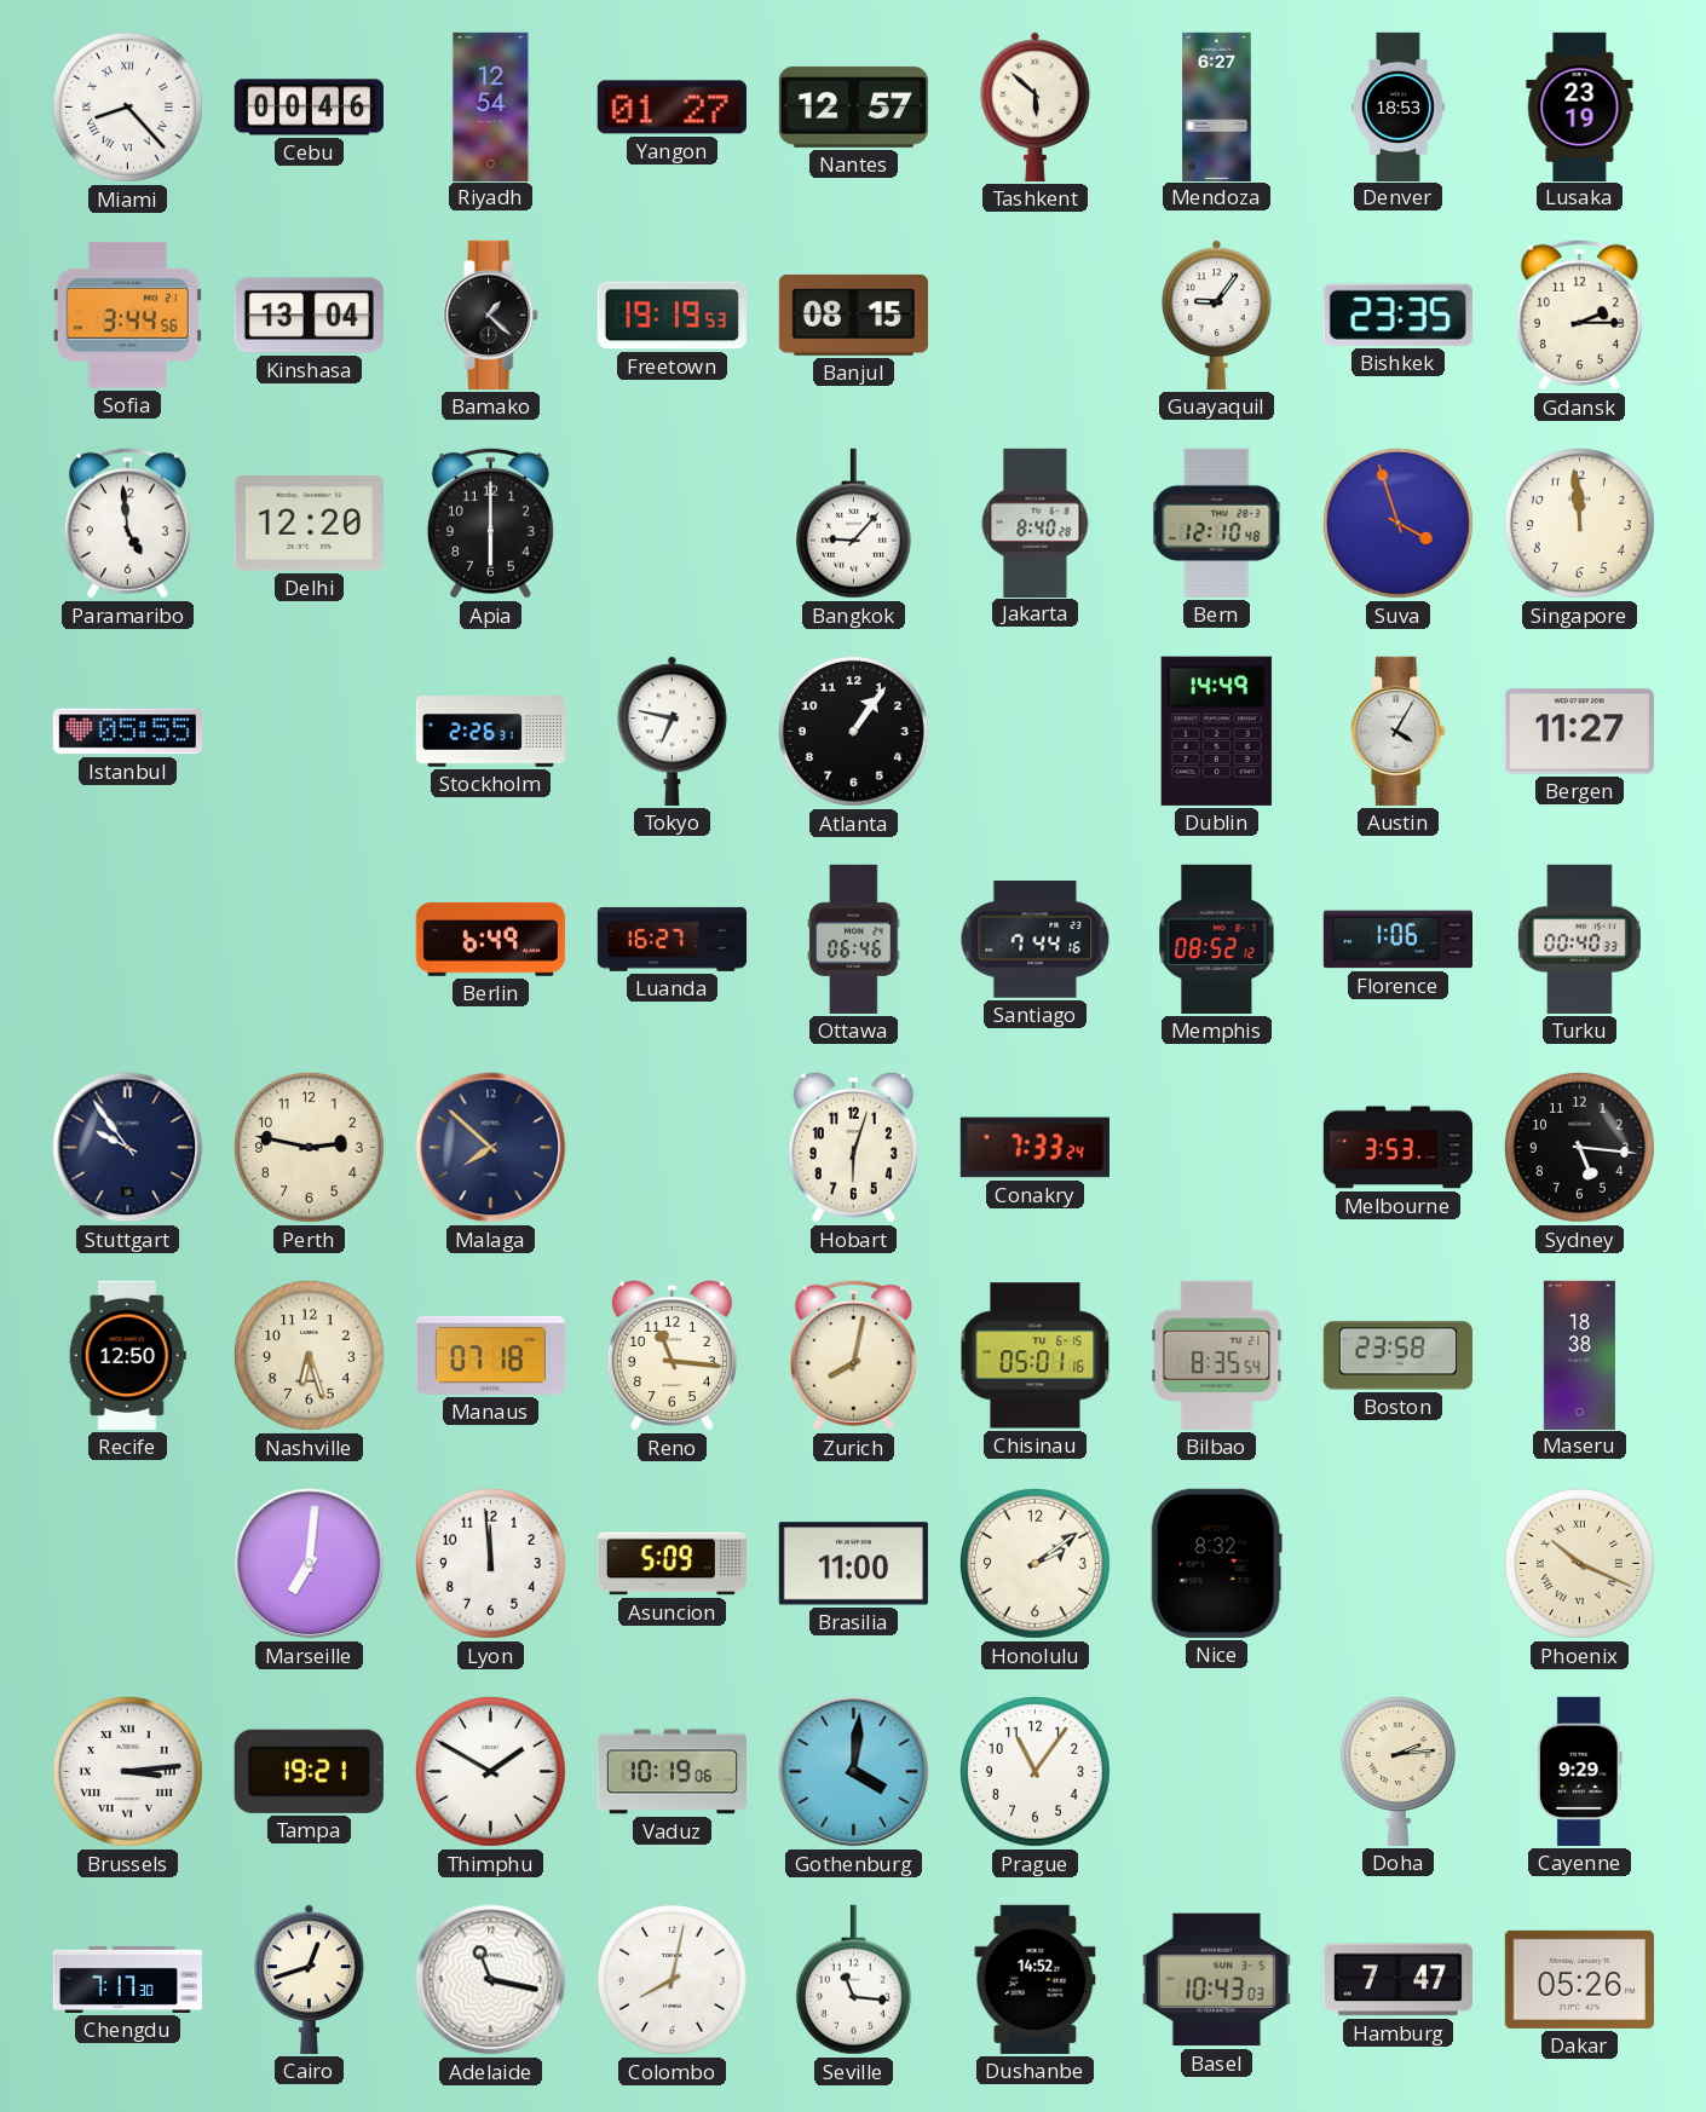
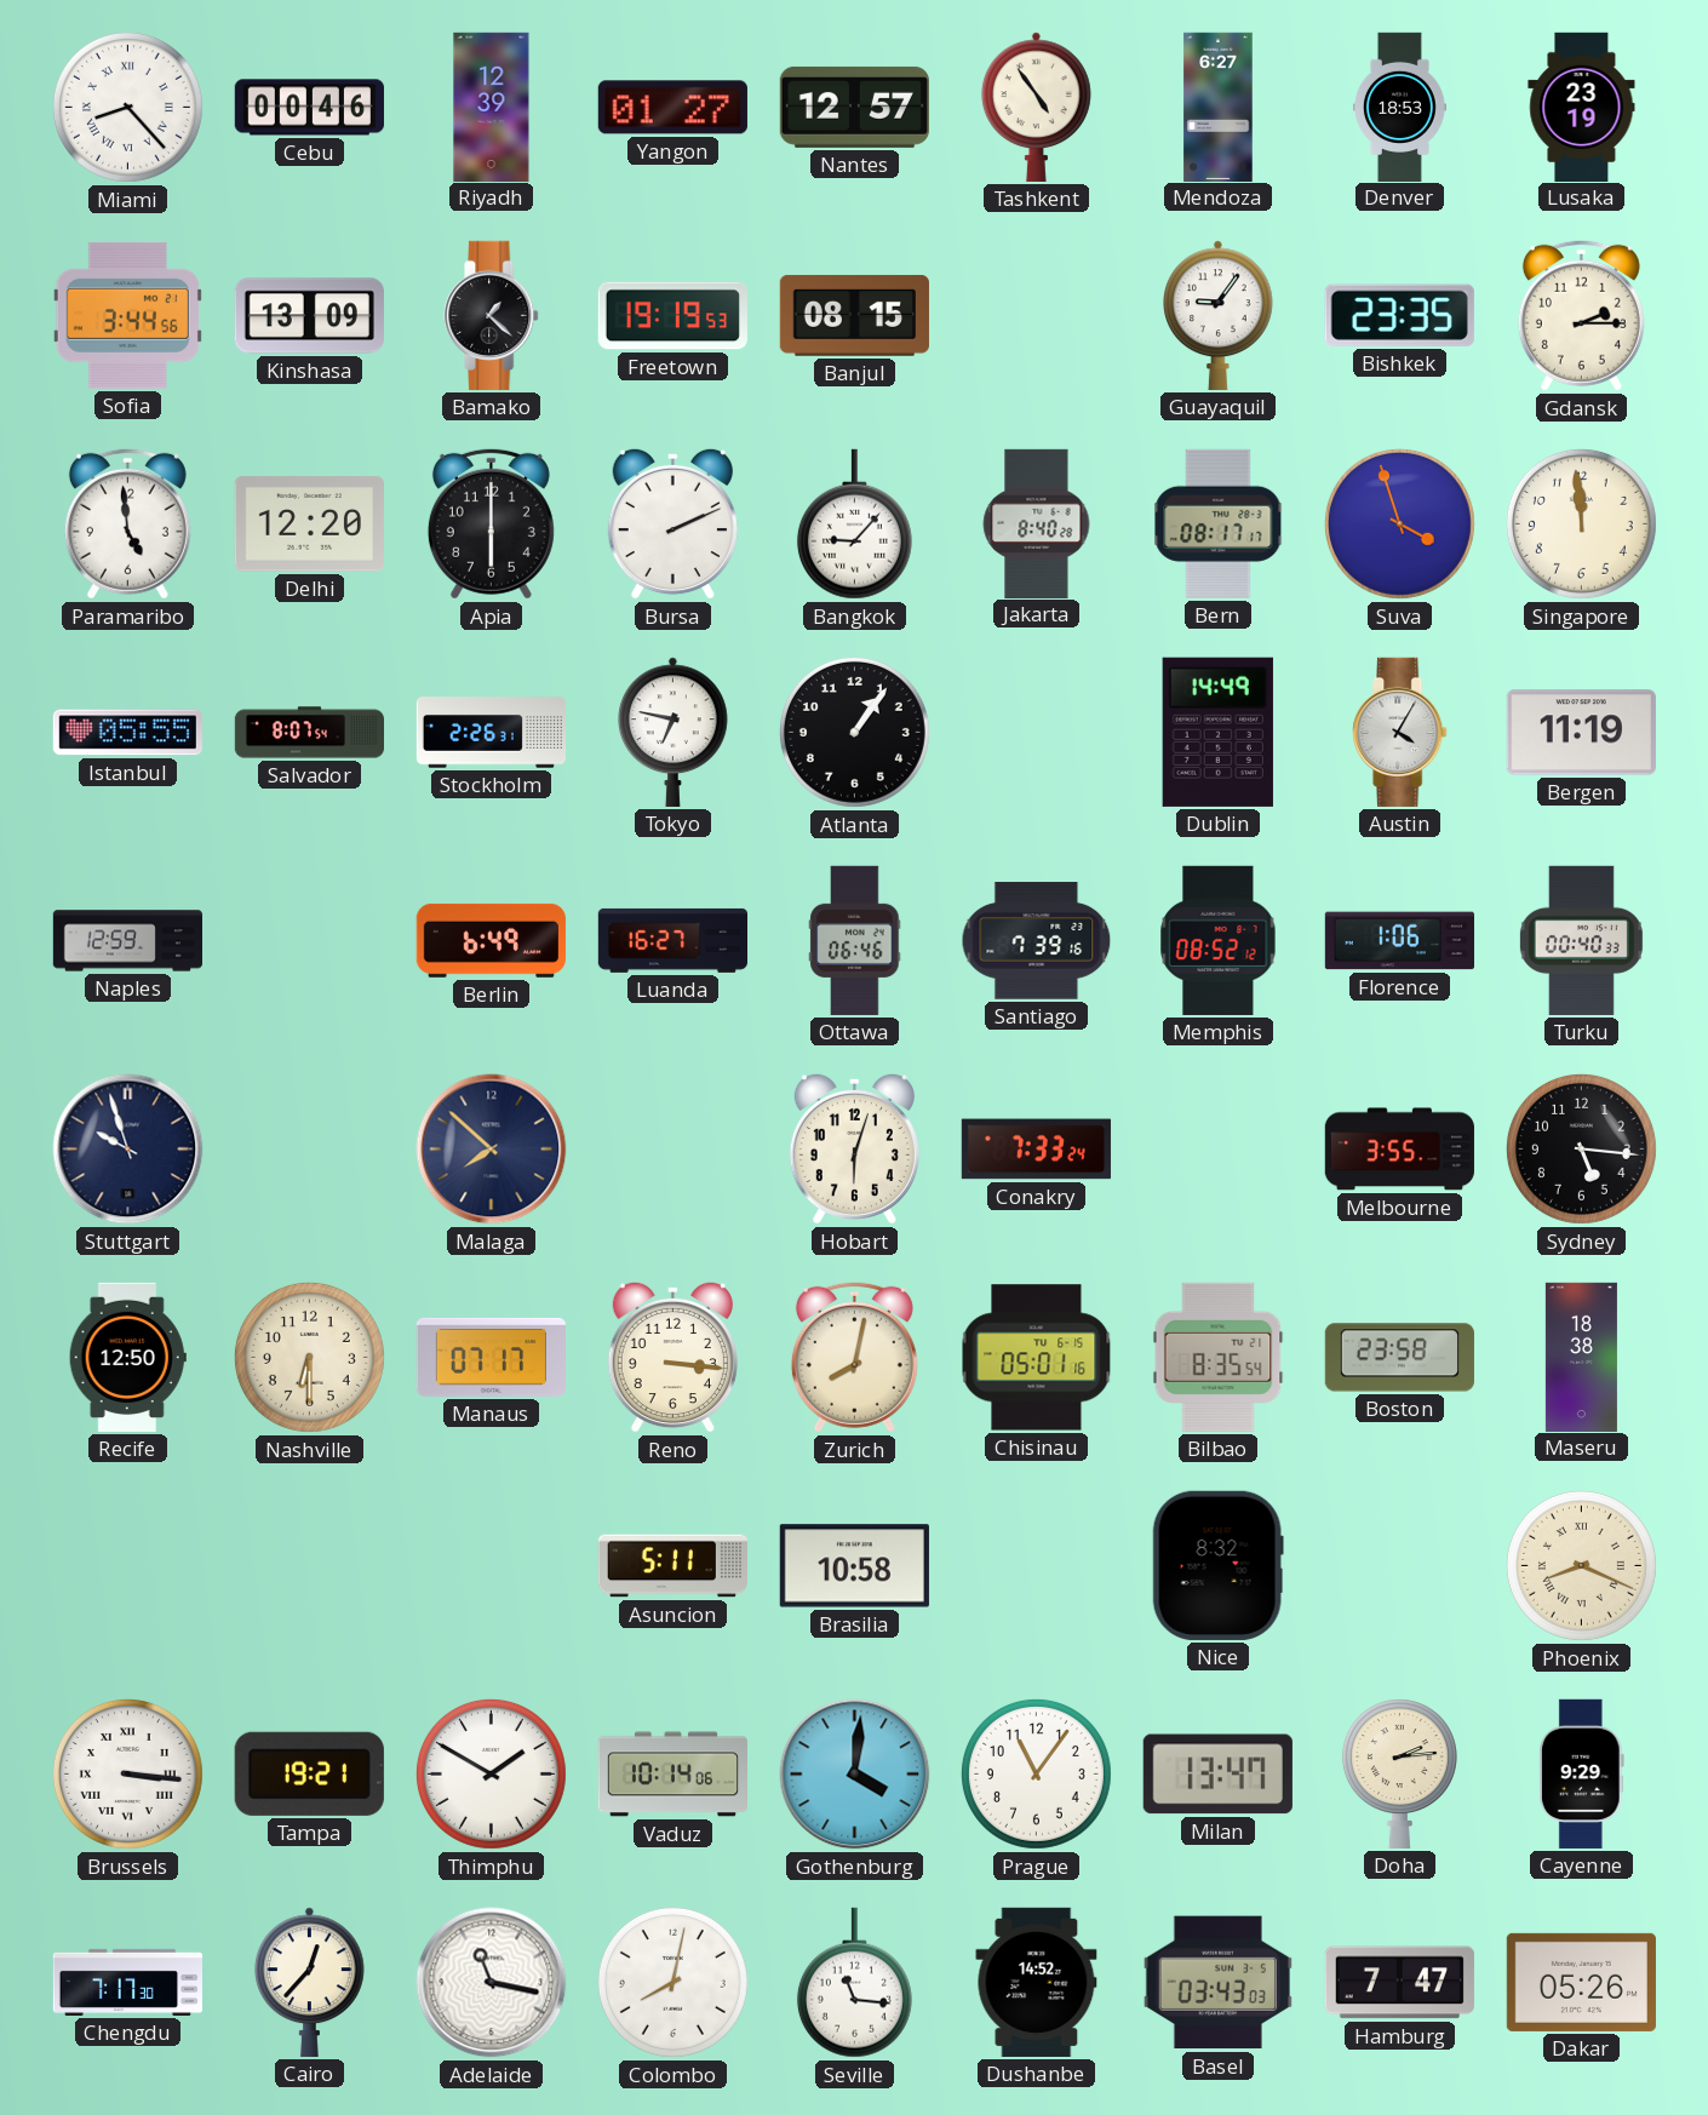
Riyadh: 12:54 -> 12:39 (492, 107)
Tashkent: 5:52 -> 4:54 (1037, 107)
Kinshasa: 13:04 -> 13:09 (309, 316)
Bursa: none -> 2:11 (672, 523)
Bern: 12:10 -> 08:17 (1219, 523)
Salvador: none -> 8:07 (309, 733)
Bergen: 11:27 -> 11:19 (1581, 733)
Naples: none -> 12:59 (127, 941)
Santiago: 7:44 -> 7:39 (1037, 941)
Stuttgart: 9:54 -> 9:57 (128, 1150)
Perth: 2:47 -> none (309, 1147)
Melbourne: 3:53 -> 3:55 (1399, 1150)
Nashville: 6:27 -> 6:30 (309, 1357)
Manaus: 07:18 -> 07:17 (491, 1357)
Reno: 11:16 -> 3:16 (672, 1357)
Marseille: 7:01 -> none (310, 1564)
Lyon: 11:59 -> none (490, 1563)
Asuncion: 5:09 -> 5:11 (672, 1566)
Brasilia: 11:00 -> 10:58 (854, 1566)
Honolulu: 2:09 -> none (1034, 1563)
Phoenix: 10:19 -> 8:19 (1581, 1565)
Brussels: 3:14 -> 3:16 (127, 1773)
Vaduz: 10:19 -> 10:14 (672, 1775)
Milan: none -> 13:47 (1217, 1775)
Cairo: 12:42 -> 12:37 (310, 1982)
Basel: 10:43 -> 03:43 (1217, 1983)
